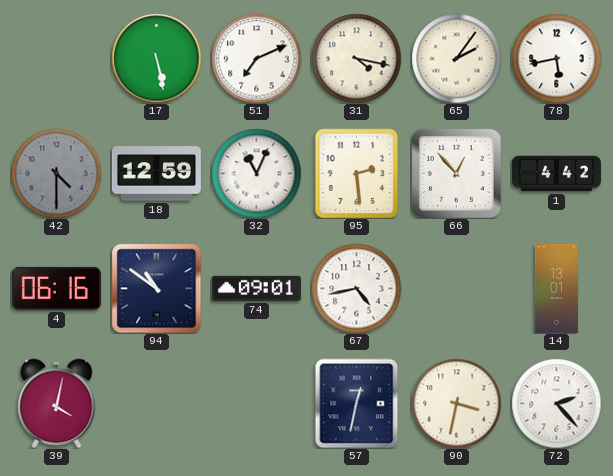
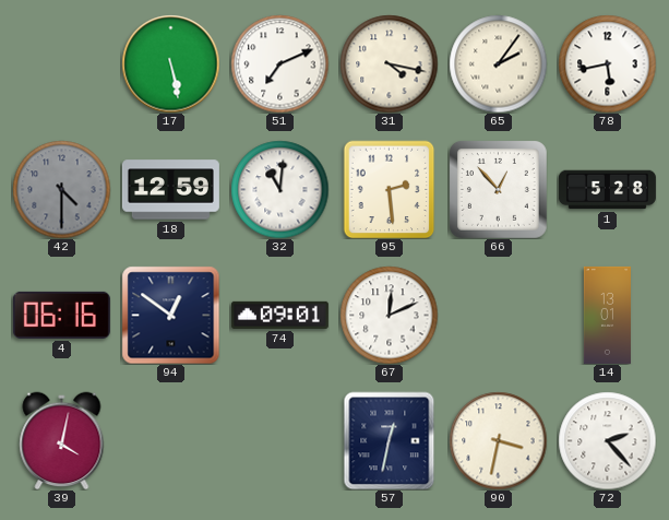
32: 11:04 -> 11:01 (279, 189)
1: 4:42 -> 5:28 (607, 190)
94: 10:51 -> 12:51 (170, 315)
67: 4:43 -> 12:11 (389, 315)
